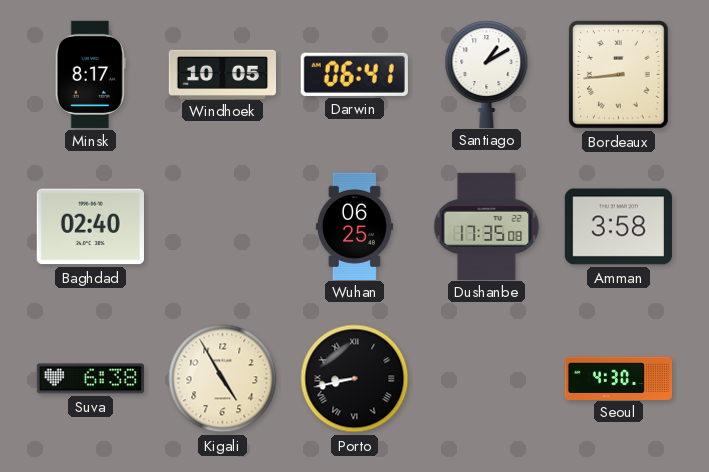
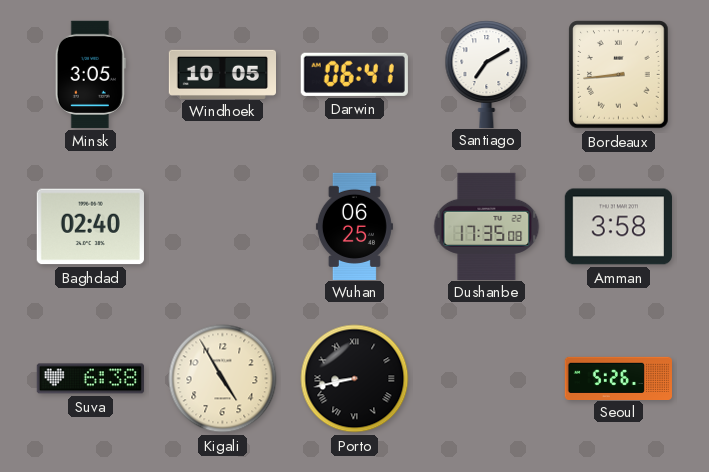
Minsk: 8:17 -> 3:05 (90, 74)
Santiago: 1:10 -> 7:10 (487, 74)
Seoul: 4:30 -> 5:26 (619, 378)
